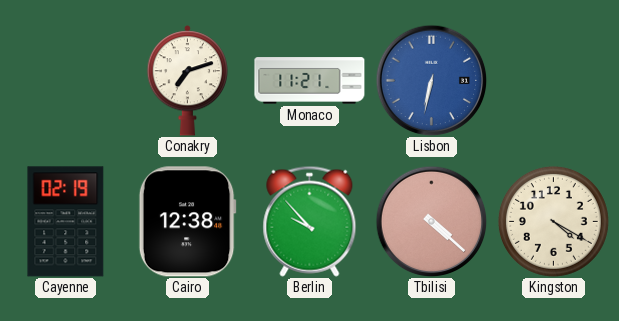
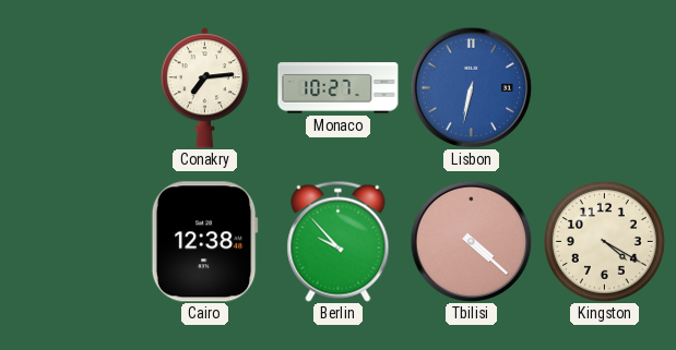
Conakry: 7:12 -> 7:14 (205, 88)
Monaco: 11:21 -> 10:27 (339, 88)
Cayenne: 02:19 -> none (66, 222)
